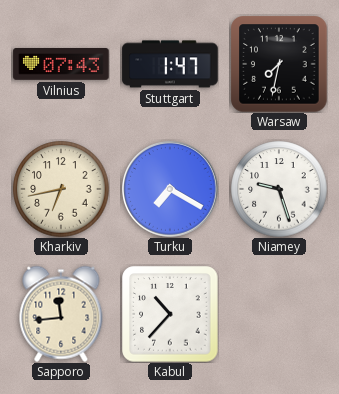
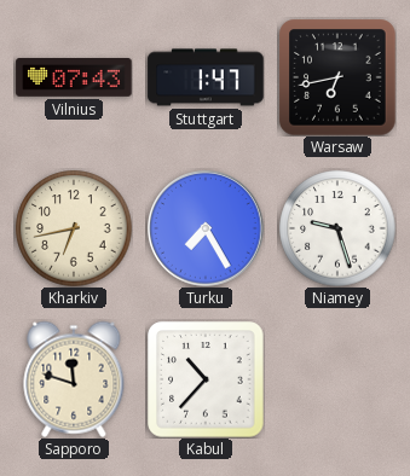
Warsaw: 7:32 -> 6:43 (337, 77)
Turku: 7:20 -> 7:25 (206, 228)
Sapporo: 11:44 -> 11:48 (74, 379)
